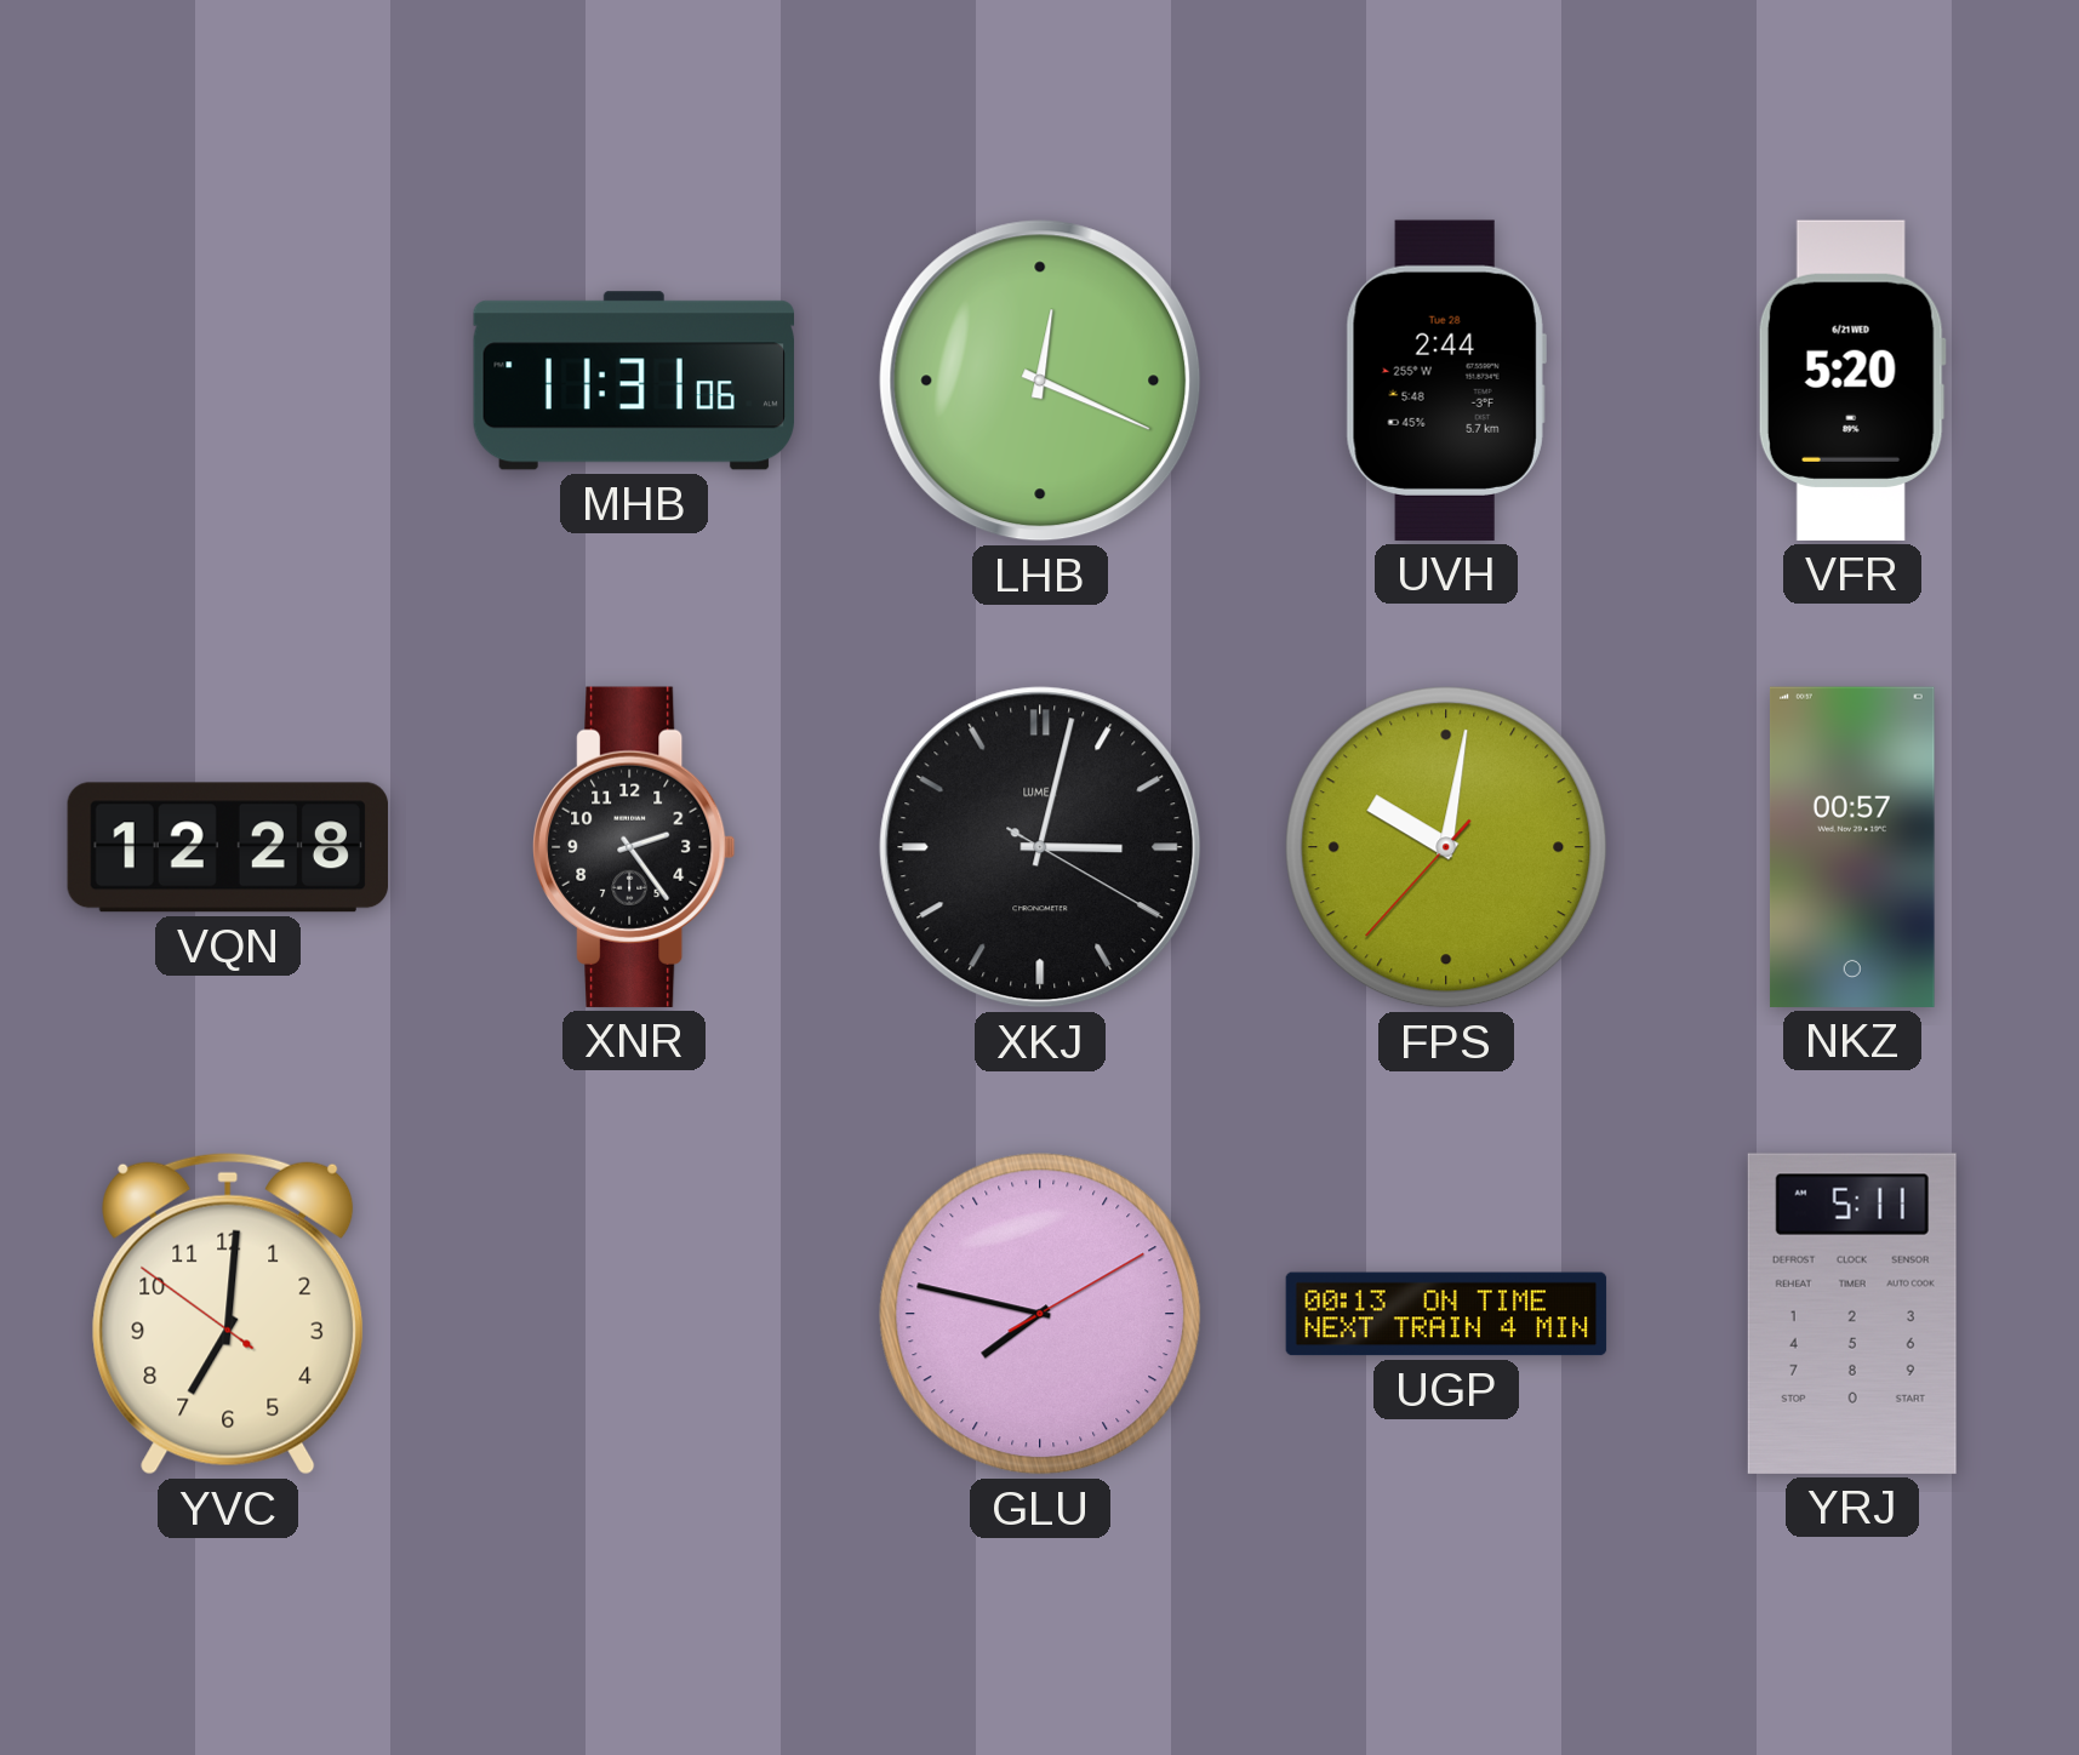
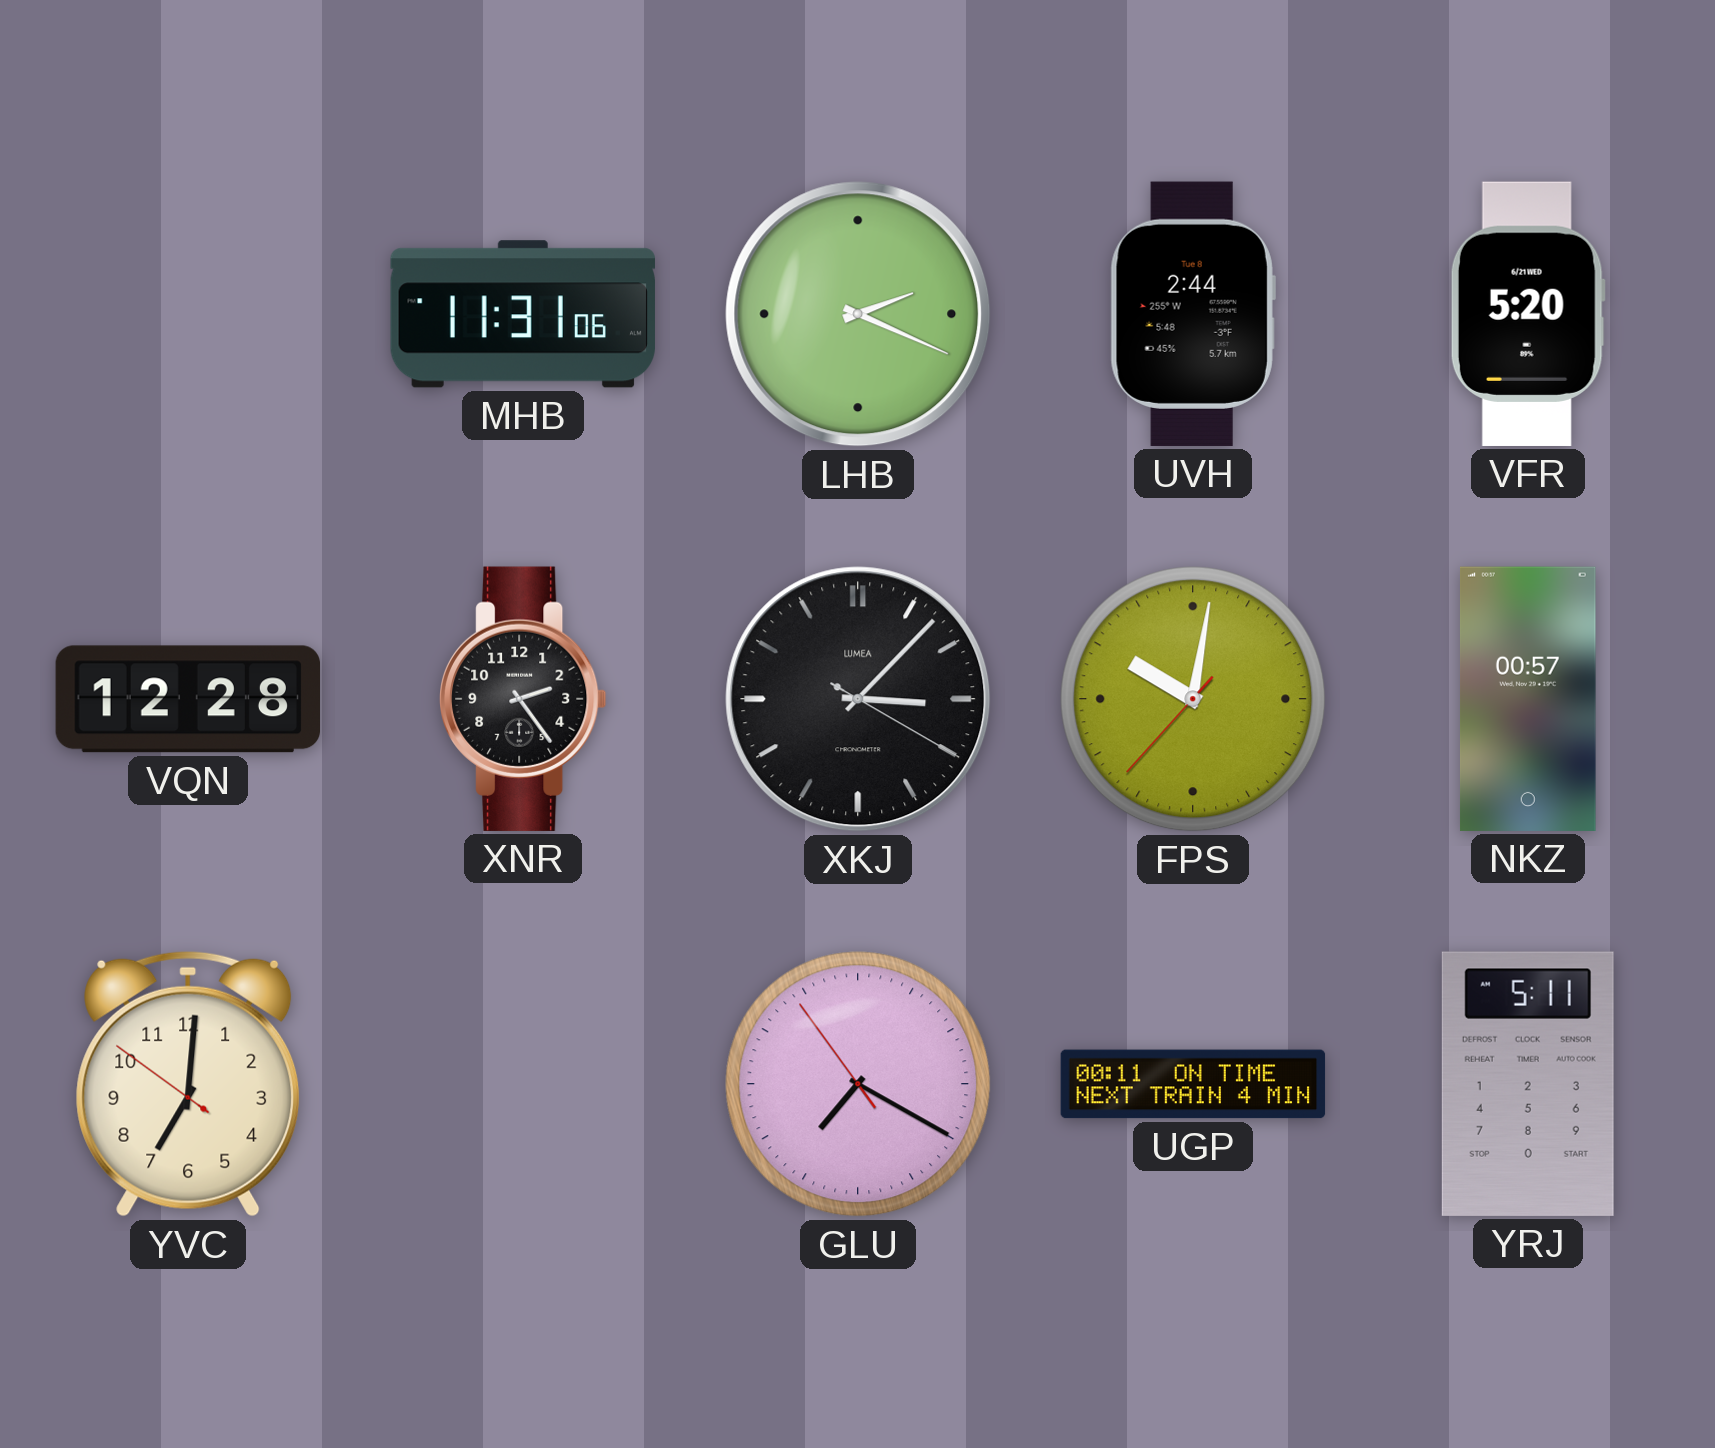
LHB: 12:19 -> 2:19 (858, 314)
UVH date: Tue 28 -> Tue 8 (1193, 314)
XKJ: 3:02 -> 3:07 (858, 699)
GLU: 7:47 -> 7:19 (858, 1084)
UGP: 00:13 -> 00:11 (1193, 1084)
